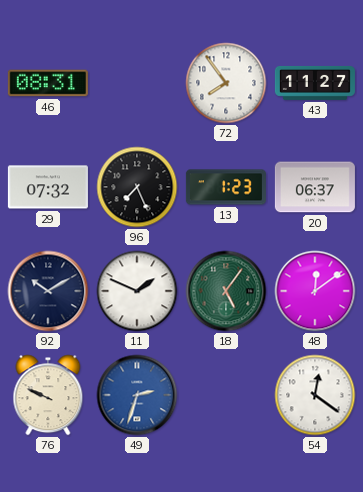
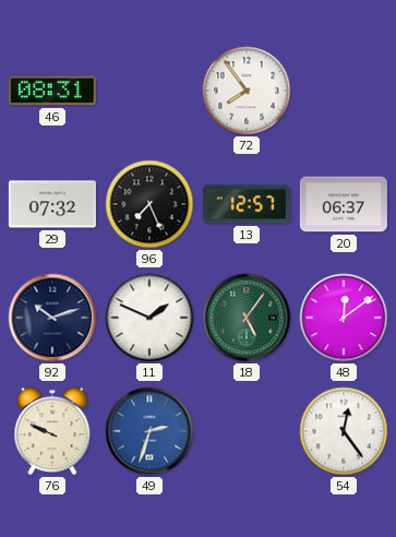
43: 11:27 -> none (315, 83)
13: 1:23 -> 12:57 (247, 204)
92: 10:10 -> 10:12 (52, 318)
54: 12:21 -> 12:24 (344, 431)
